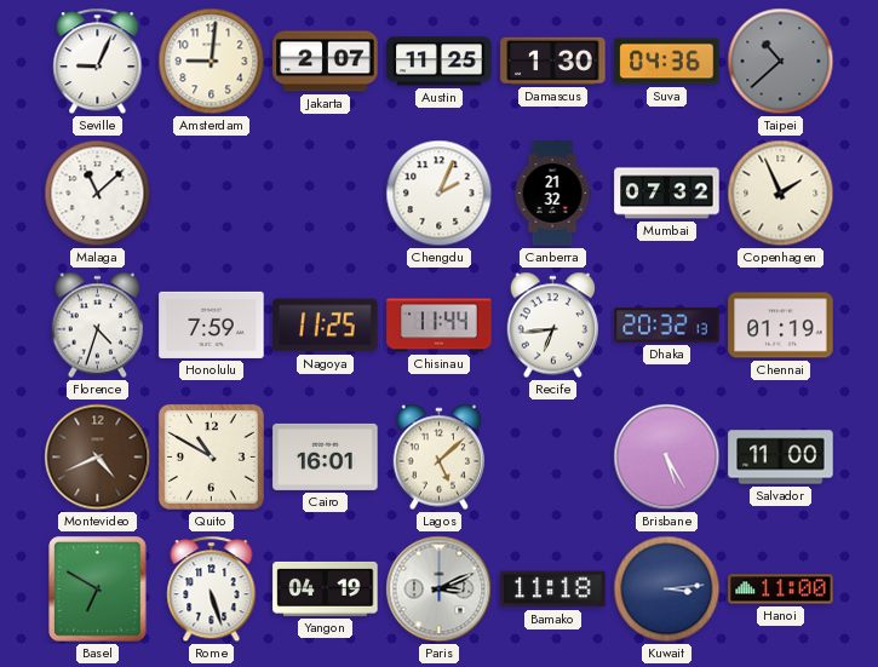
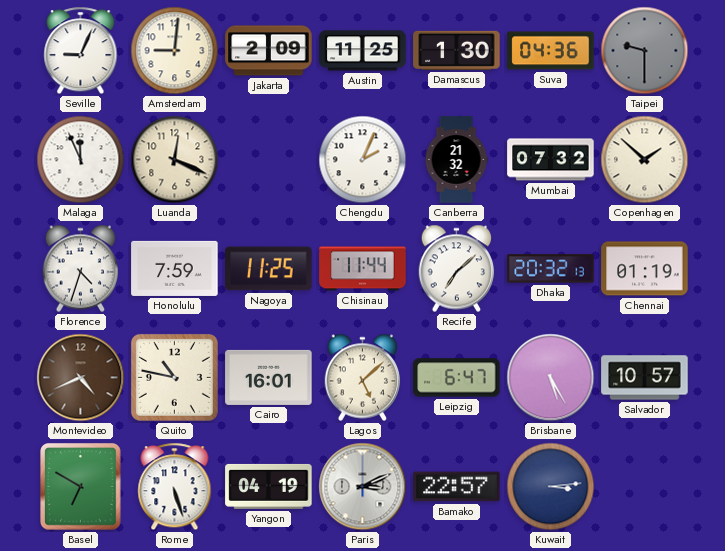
Jakarta: 2:07 -> 2:09 (269, 51)
Taipei: 10:38 -> 9:30 (645, 51)
Malaga: 11:08 -> 11:56 (81, 160)
Luanda: none -> 12:19 (175, 160)
Copenhagen: 1:56 -> 1:52 (645, 160)
Recife: 6:44 -> 7:08 (457, 269)
Quito: 10:50 -> 10:47 (174, 377)
Leipzig: none -> 6:47 (457, 378)
Salvador: 11:00 -> 10:57 (645, 378)
Bamako: 11:18 -> 22:57 (457, 487)
Hanoi: 11:00 -> none (781, 590)
